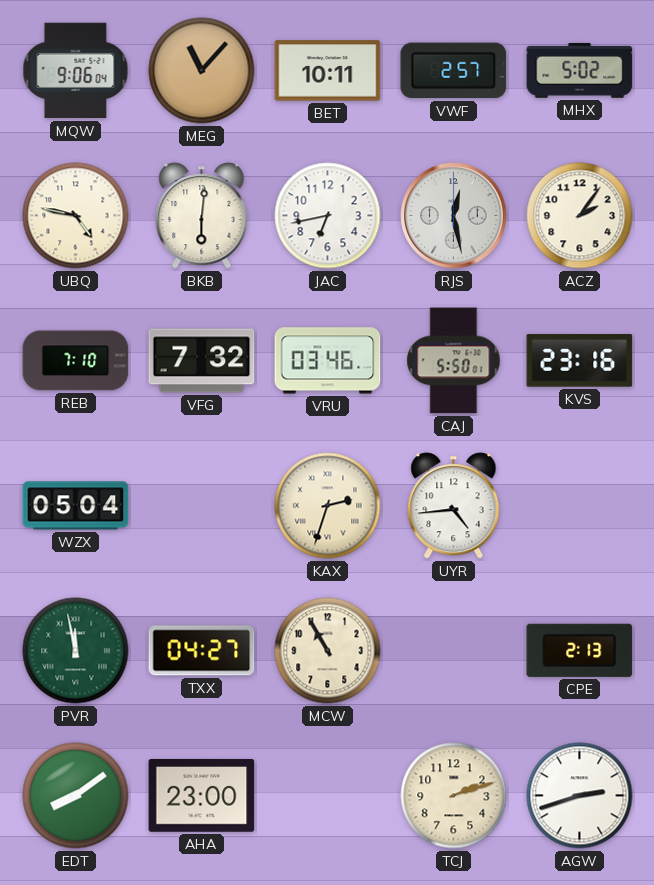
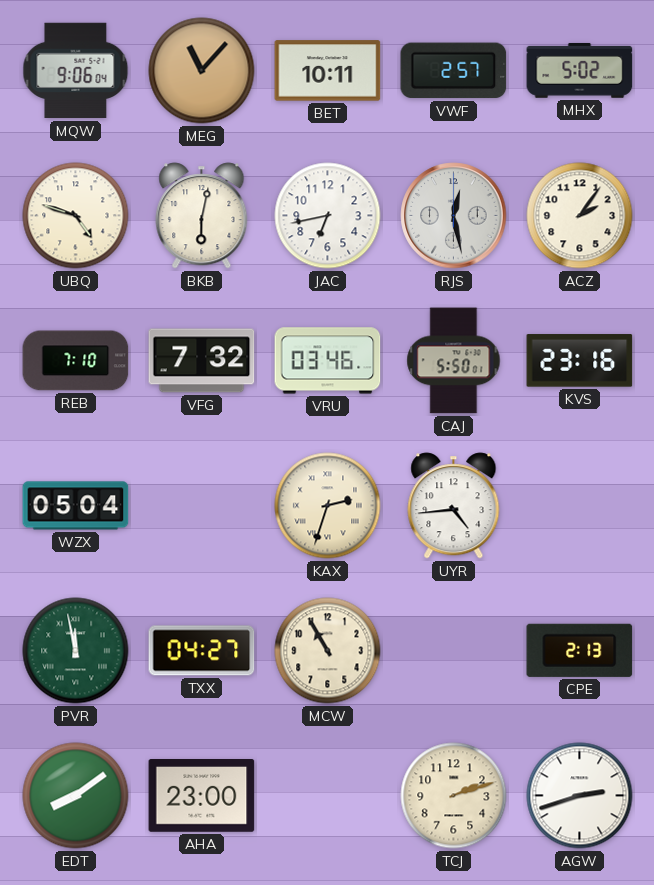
UBQ: 4:47 -> 4:48 (76, 216)
BKB: 6:01 -> 6:02 (202, 216)
